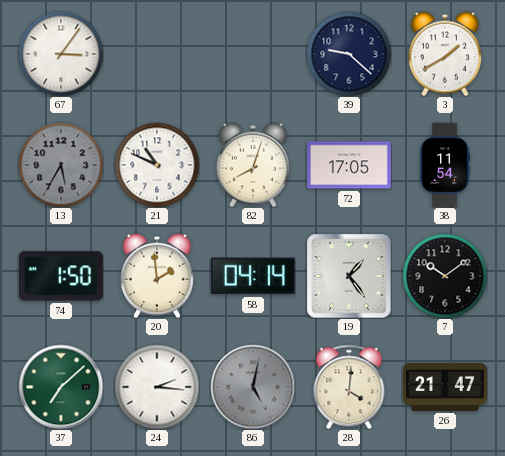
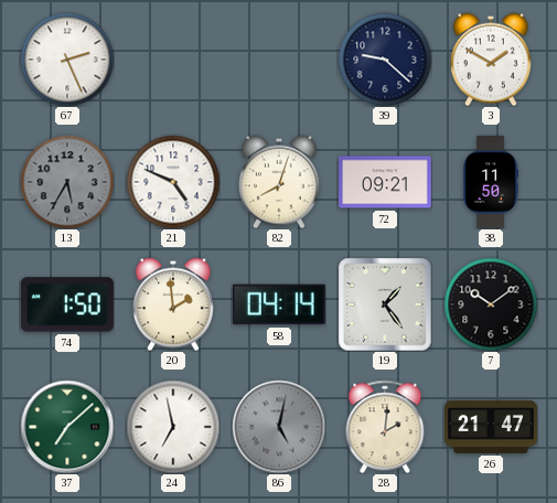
67: 3:06 -> 2:26 (67, 60)
3: 1:40 -> 1:50 (491, 60)
21: 10:49 -> 4:49 (173, 182)
72: 17:05 -> 09:21 (385, 182)
38: 11:54 -> 11:50 (490, 183)
24: 2:16 -> 6:58 (173, 427)
28: 4:01 -> 2:01 (385, 427)
